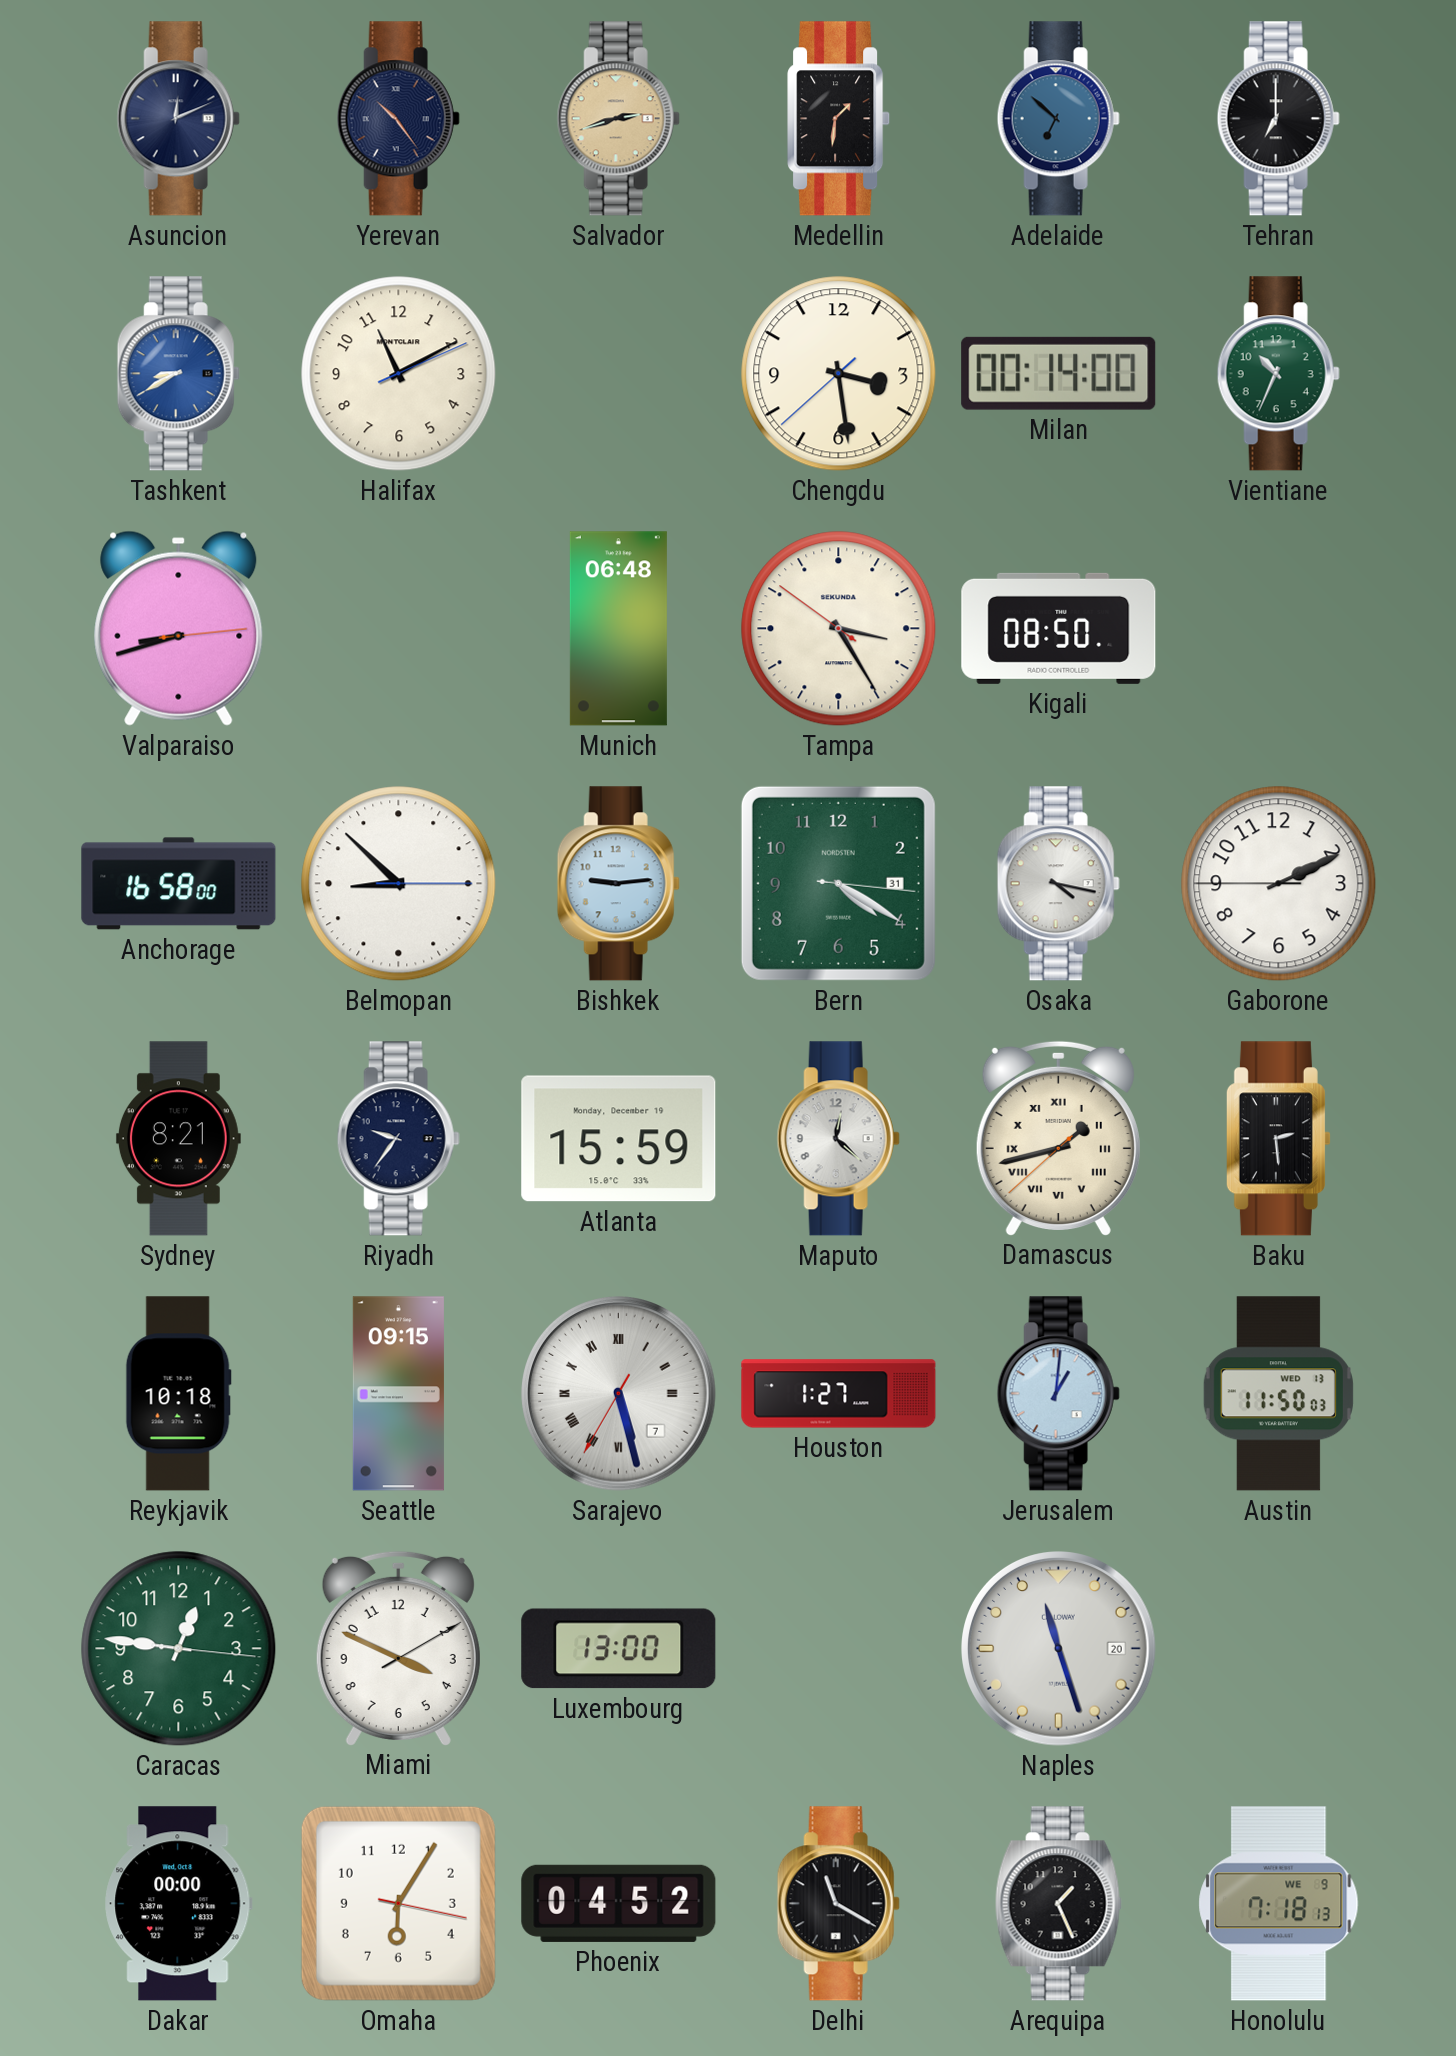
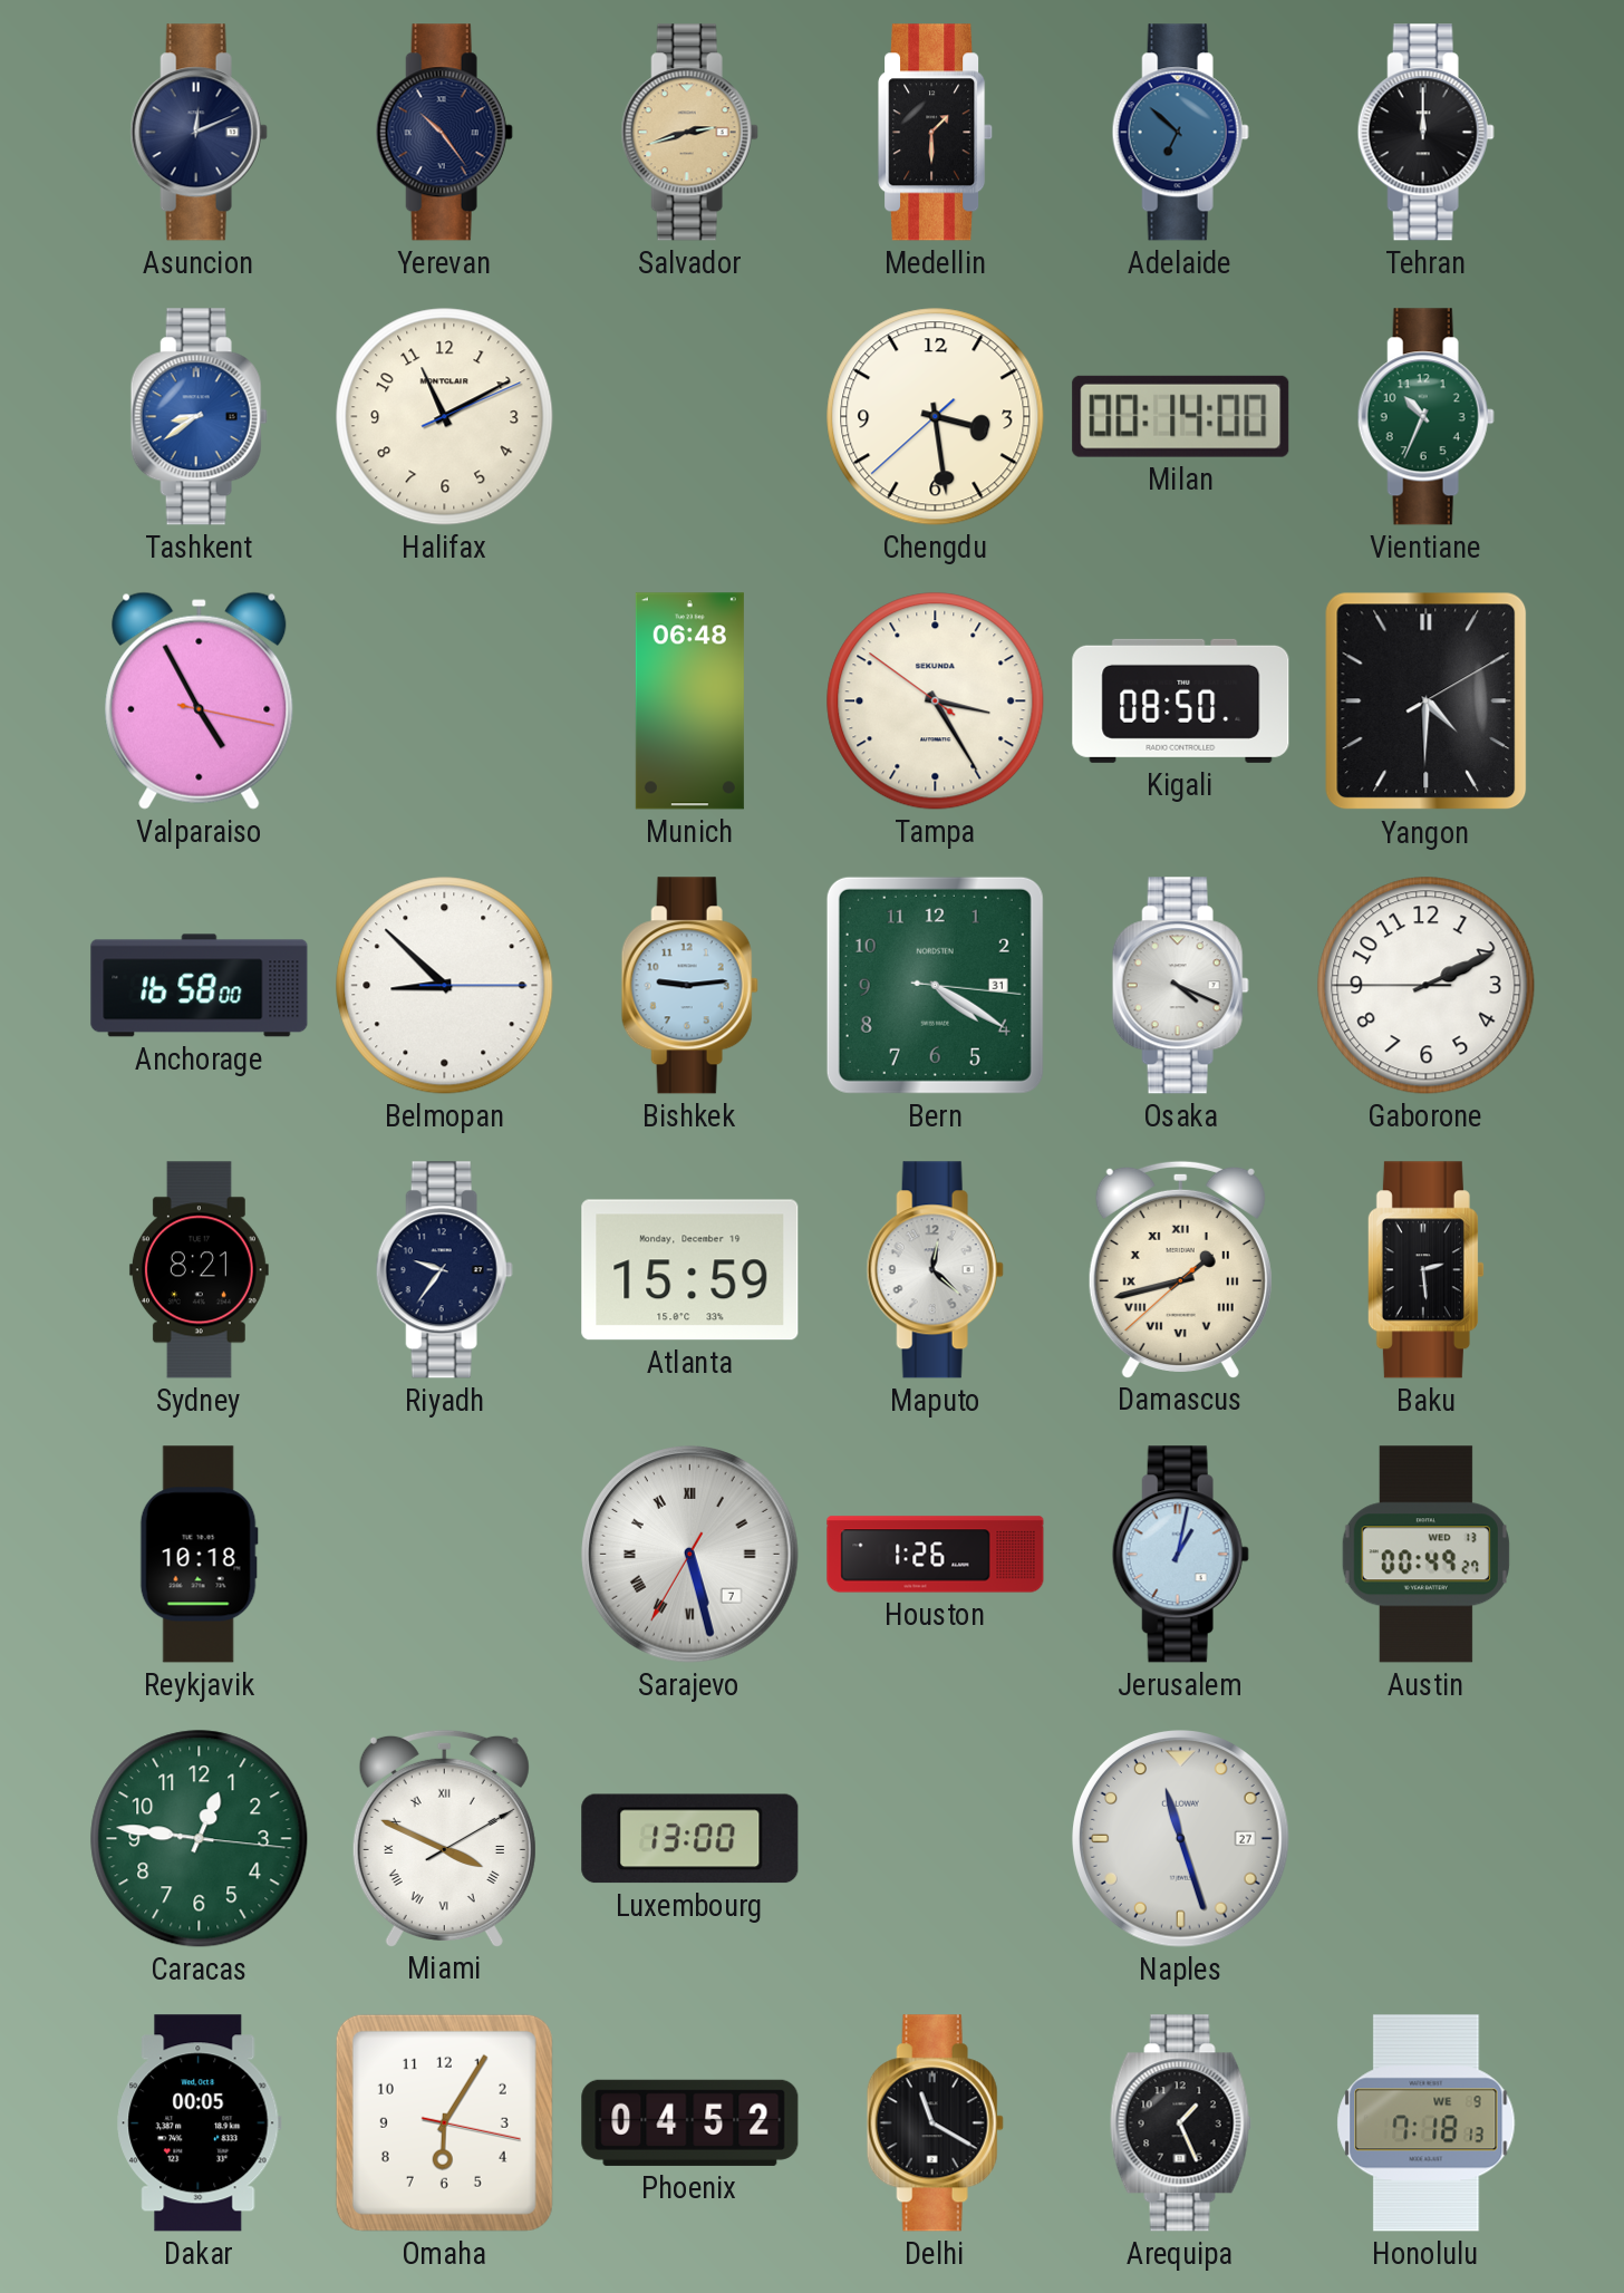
Medellin: 1:31 -> 1:30 (936, 133)
Tehran: 7:00 -> 12:00 (1425, 133)
Tashkent: 8:40 -> 8:39 (199, 417)
Valparaiso: 8:42 -> 4:55 (200, 700)
Yangon: none -> 4:30 (1427, 702)
Osaka: 4:17 -> 4:19 (1180, 986)
Seattle: 09:15 -> none (398, 1394)
Houston: 1:27 -> 1:26 (936, 1555)
Jerusalem: 1:01 -> 1:02 (1180, 1555)
Austin: 11:50 -> 00:49 (1425, 1555)
Miami numerals: Arabic -> Roman (444, 1838)
Naples date: 20 -> 27 (1181, 1839)
Dakar: 00:00 -> 00:05 (200, 2123)
